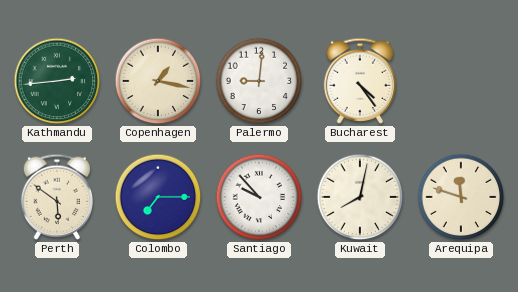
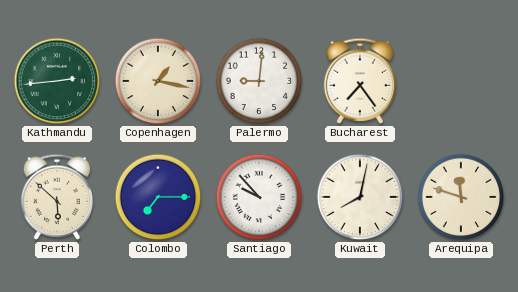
Bucharest: 4:24 -> 7:24 (359, 81)
Perth: 5:51 -> 5:52 (56, 197)
